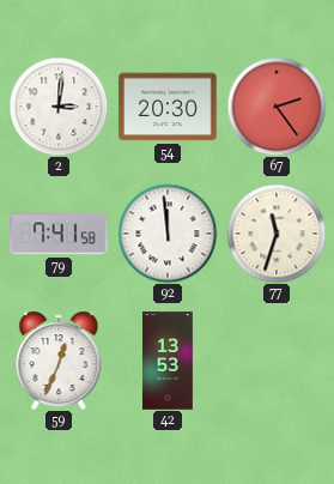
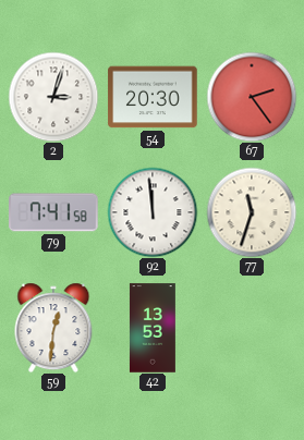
2: 3:01 -> 3:03 (53, 97)
59: 12:34 -> 12:31 (53, 328)
